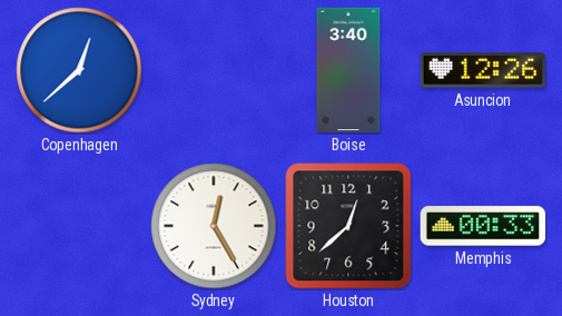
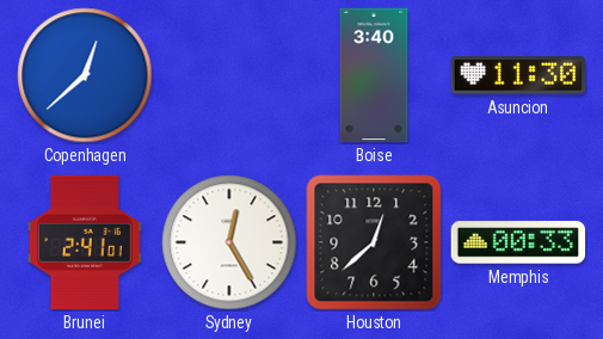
Asuncion: 12:26 -> 11:30 (518, 75)
Brunei: none -> 2:41 (85, 242)
